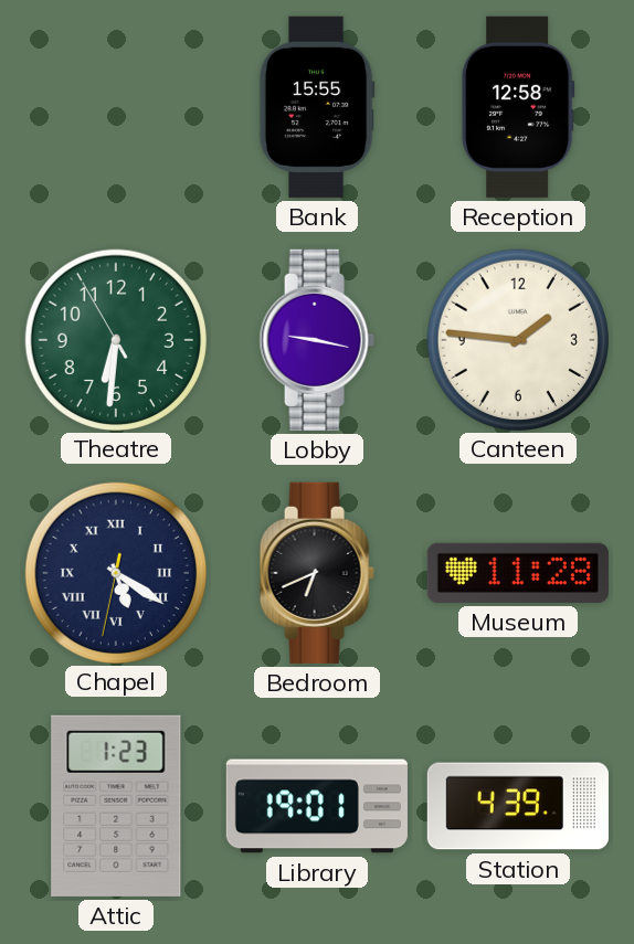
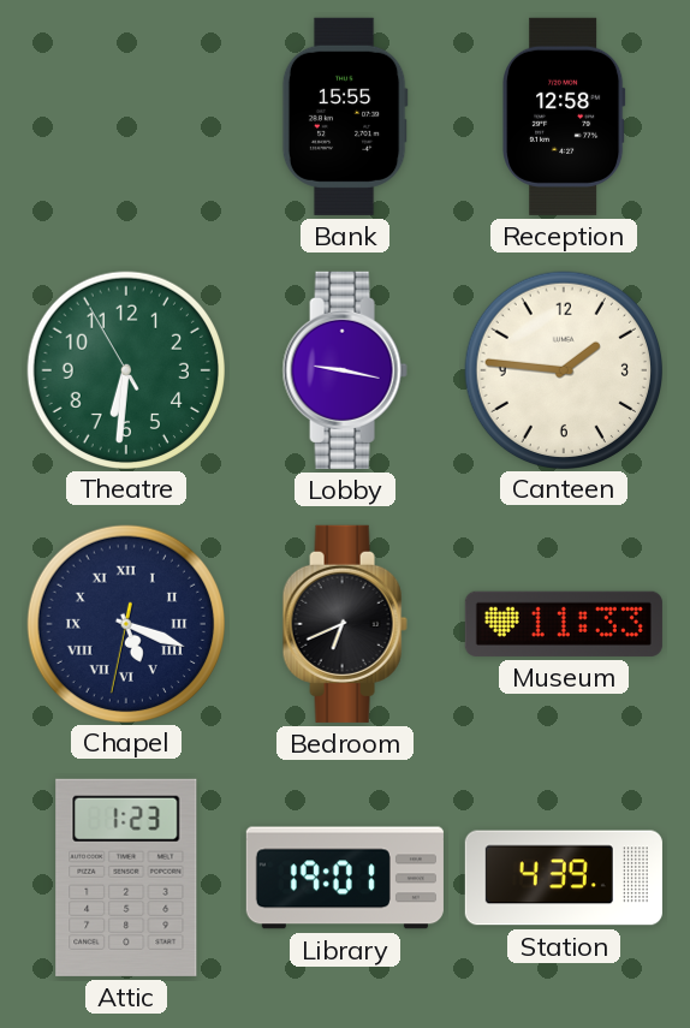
Chapel: 5:20 -> 5:18 (125, 623)
Museum: 11:28 -> 11:33 (564, 624)
